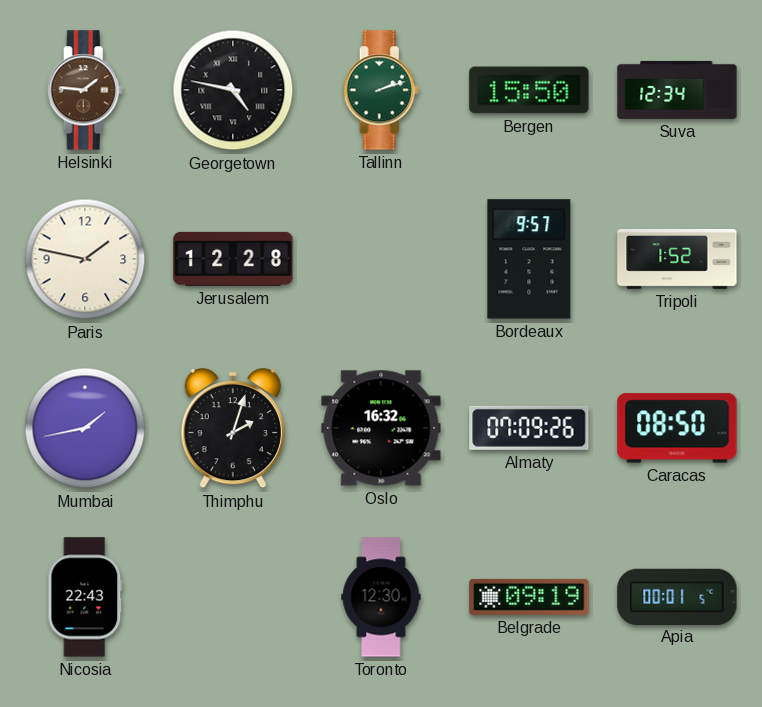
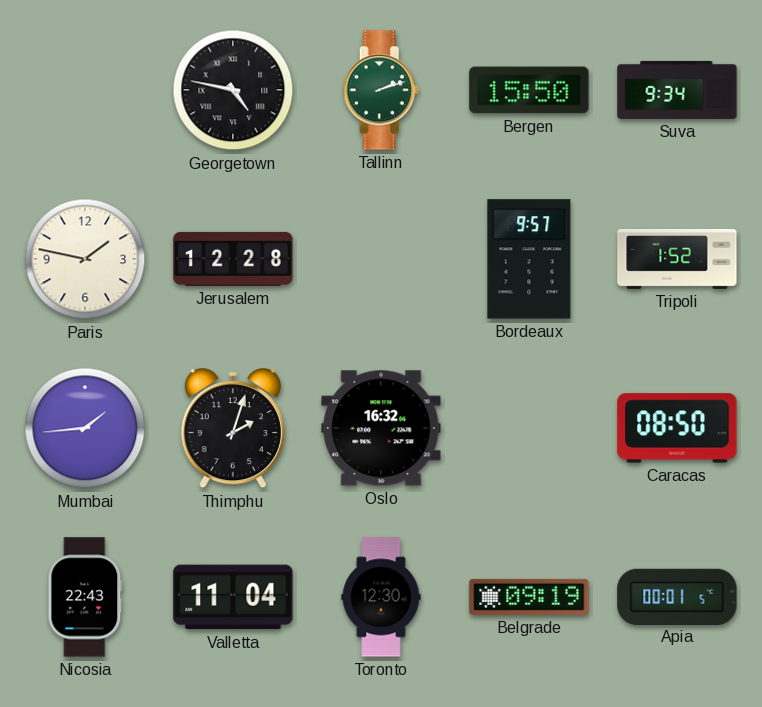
Helsinki: 1:46 -> none (85, 90)
Suva: 12:34 -> 9:34 (677, 90)
Mumbai: 1:43 -> 1:44 (85, 428)
Almaty: 07:09 -> none (529, 428)
Valletta: none -> 11:04 (233, 597)
